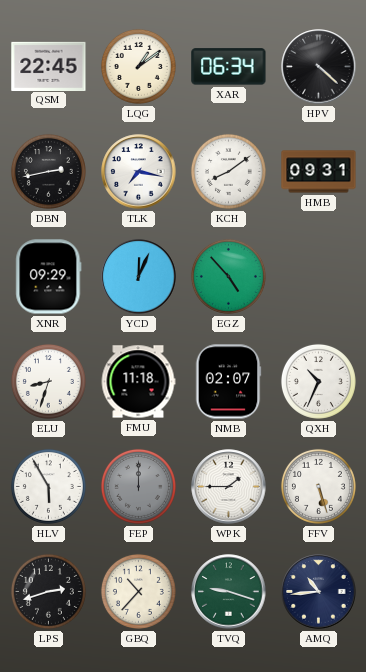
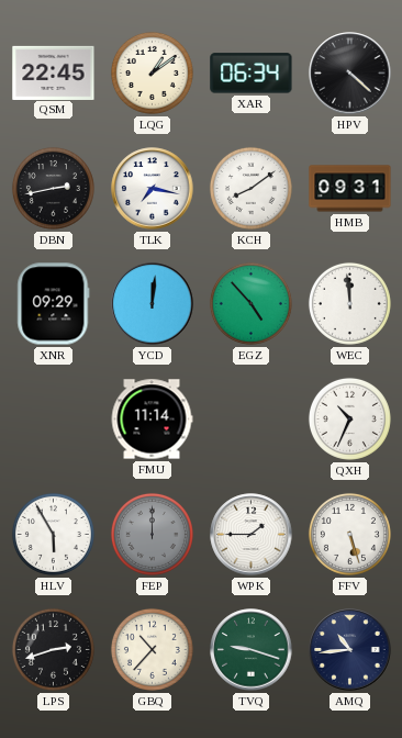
YCD: 12:04 -> 12:01 (153, 304)
WEC: none -> 11:59 (349, 303)
ELU: 8:33 -> none (48, 381)
FMU: 11:18 -> 11:14 (152, 420)
NMB: 02:07 -> none (228, 382)
